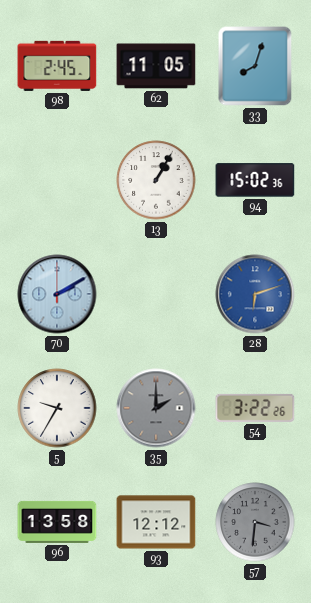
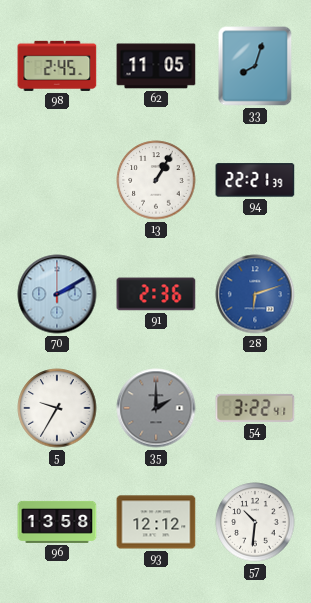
94: 15:02 -> 22:21 (255, 180)
91: none -> 2:36 (156, 294)
54: 3:22:26 -> 3:22:41 (255, 408)
57: 3:31 -> 10:31 (255, 522)
57 dial: grey -> white (255, 522)
